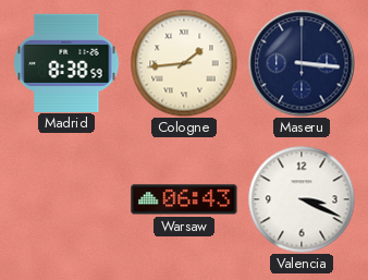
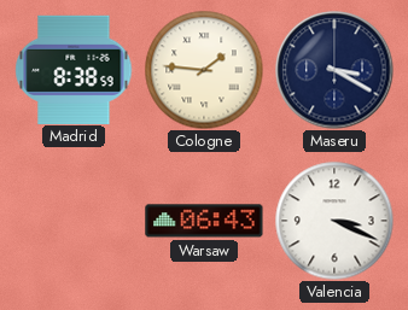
Cologne: 1:44 -> 1:46 (204, 70)
Maseru: 3:16 -> 3:20 (334, 70)
